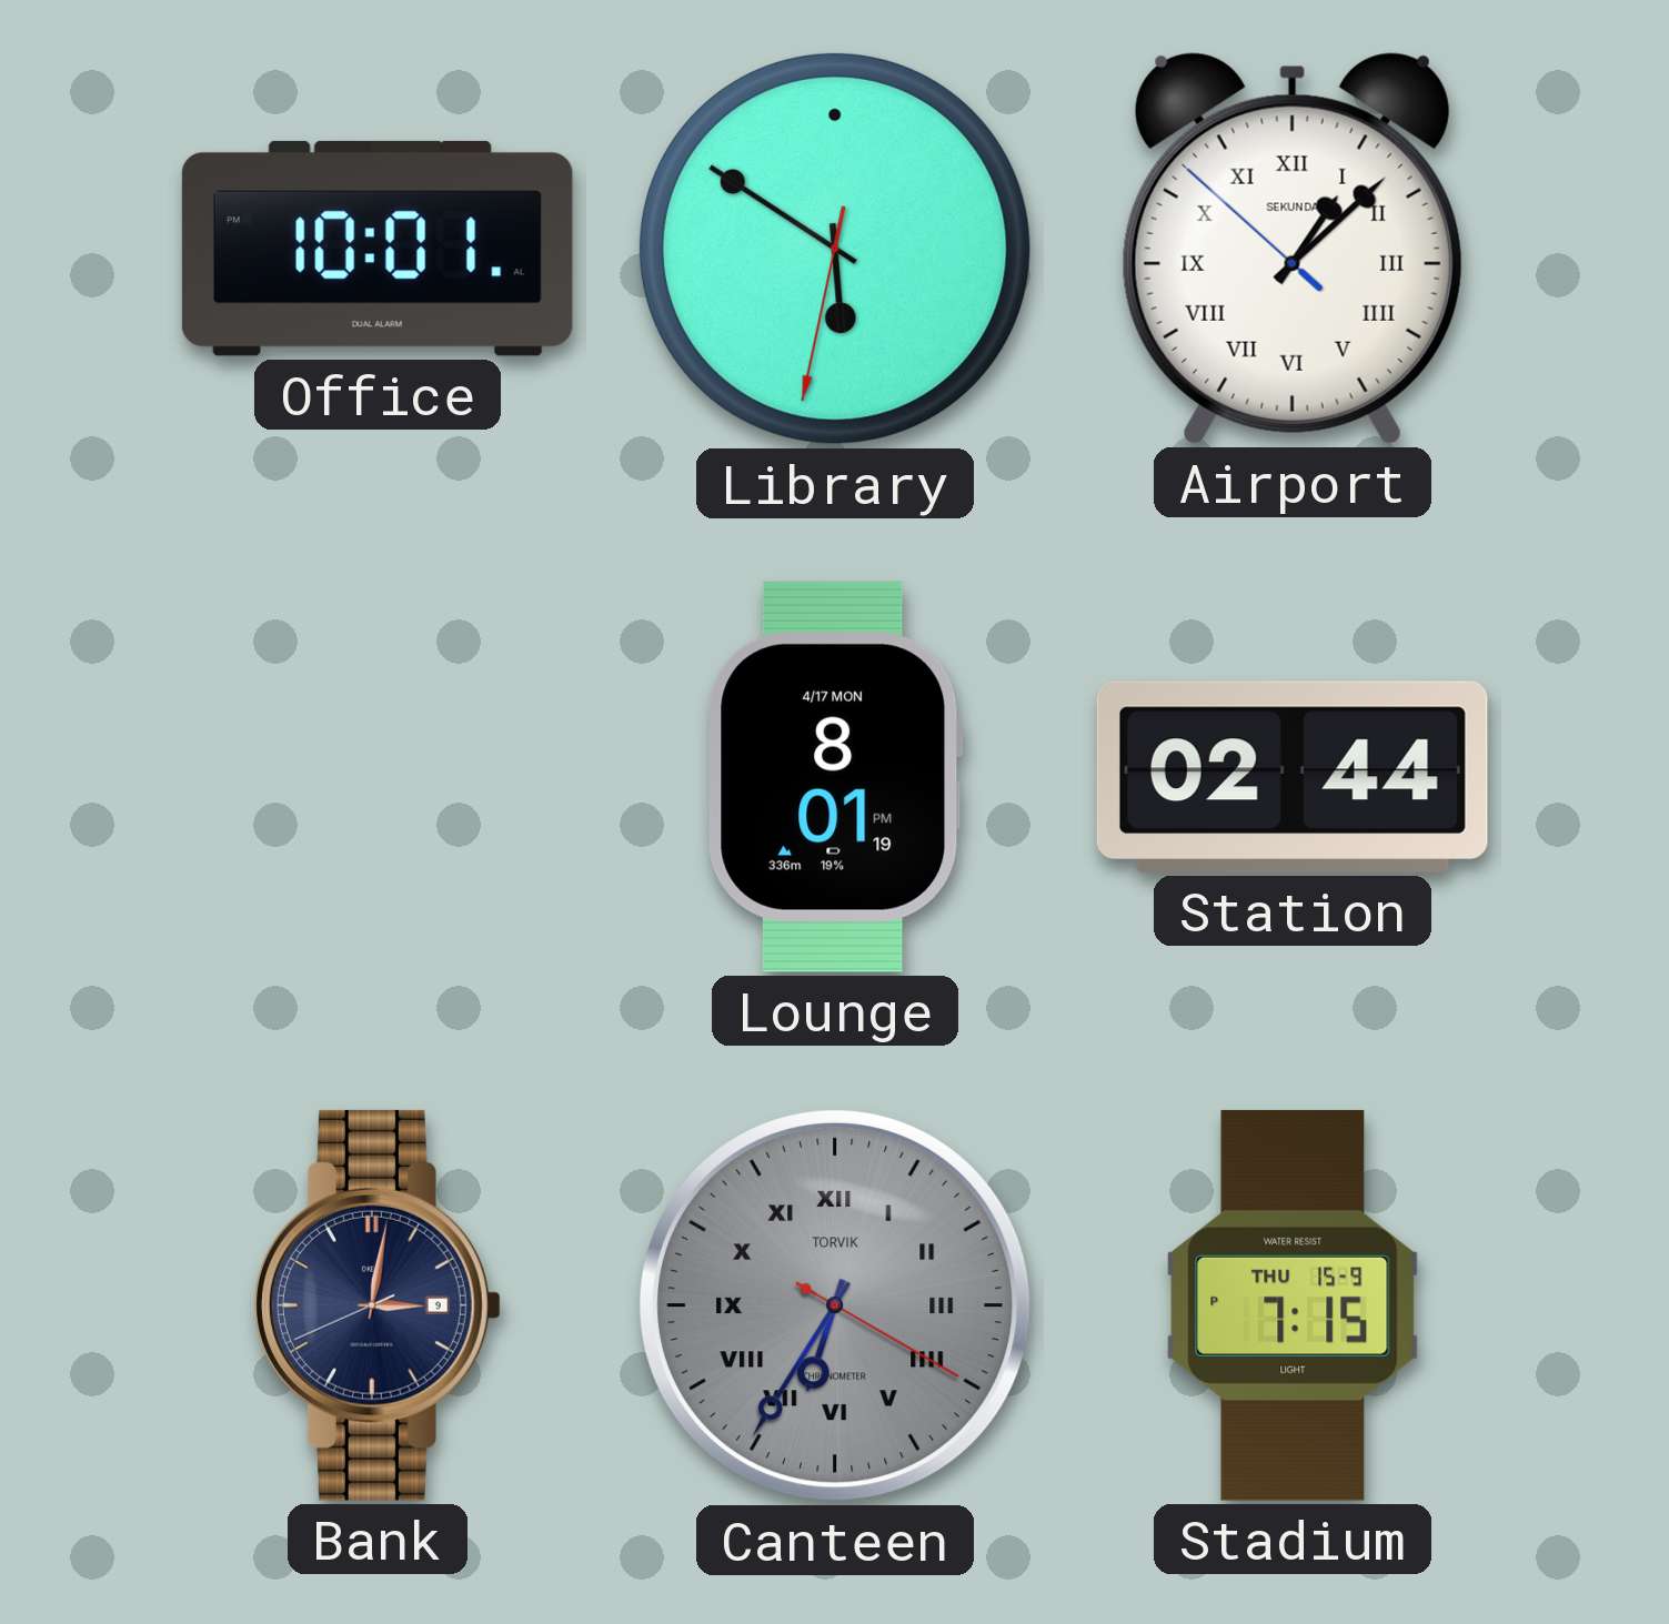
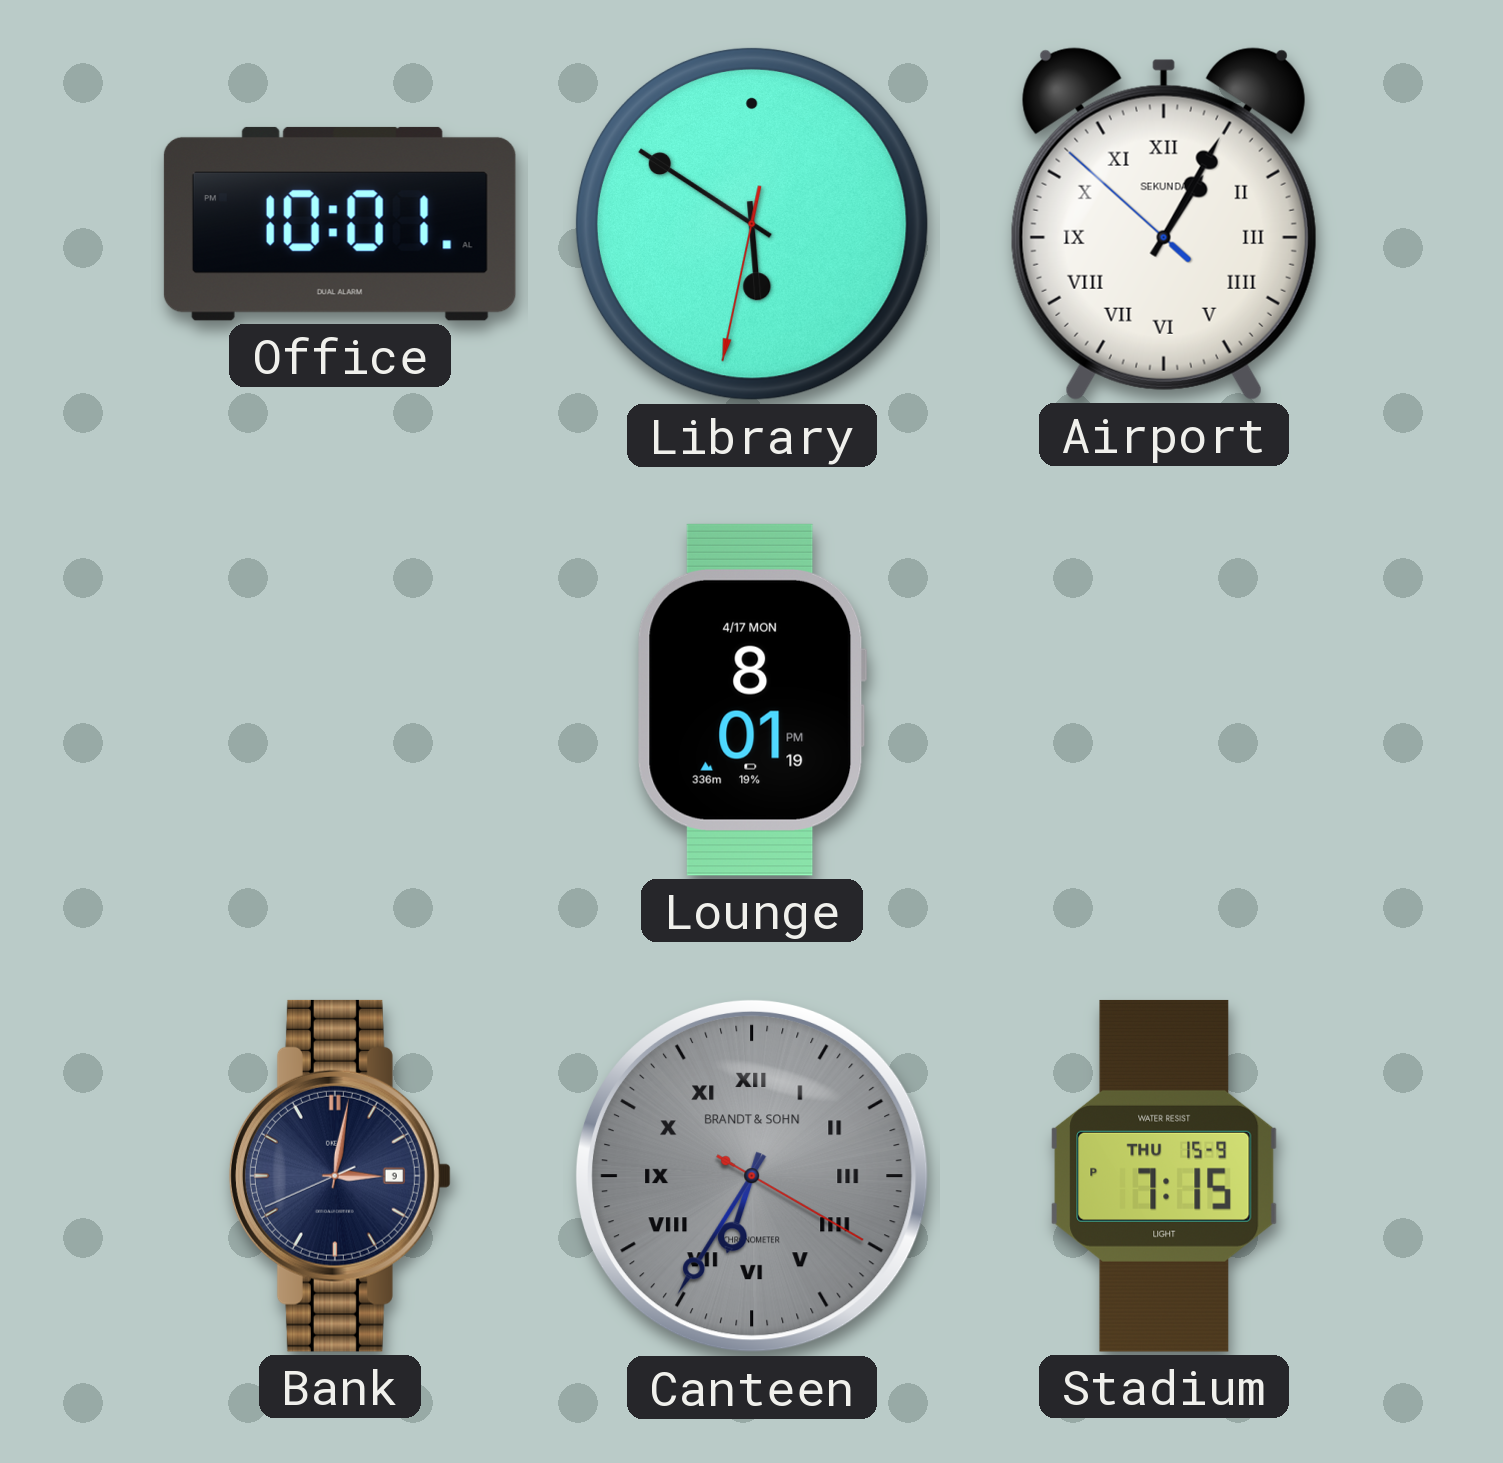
Airport: 1:07 -> 1:04 (1164, 224)
Station: 02:44 -> none (1293, 777)
Canteen brand: TORVIK -> BRANDT & SOHN (752, 1176)
